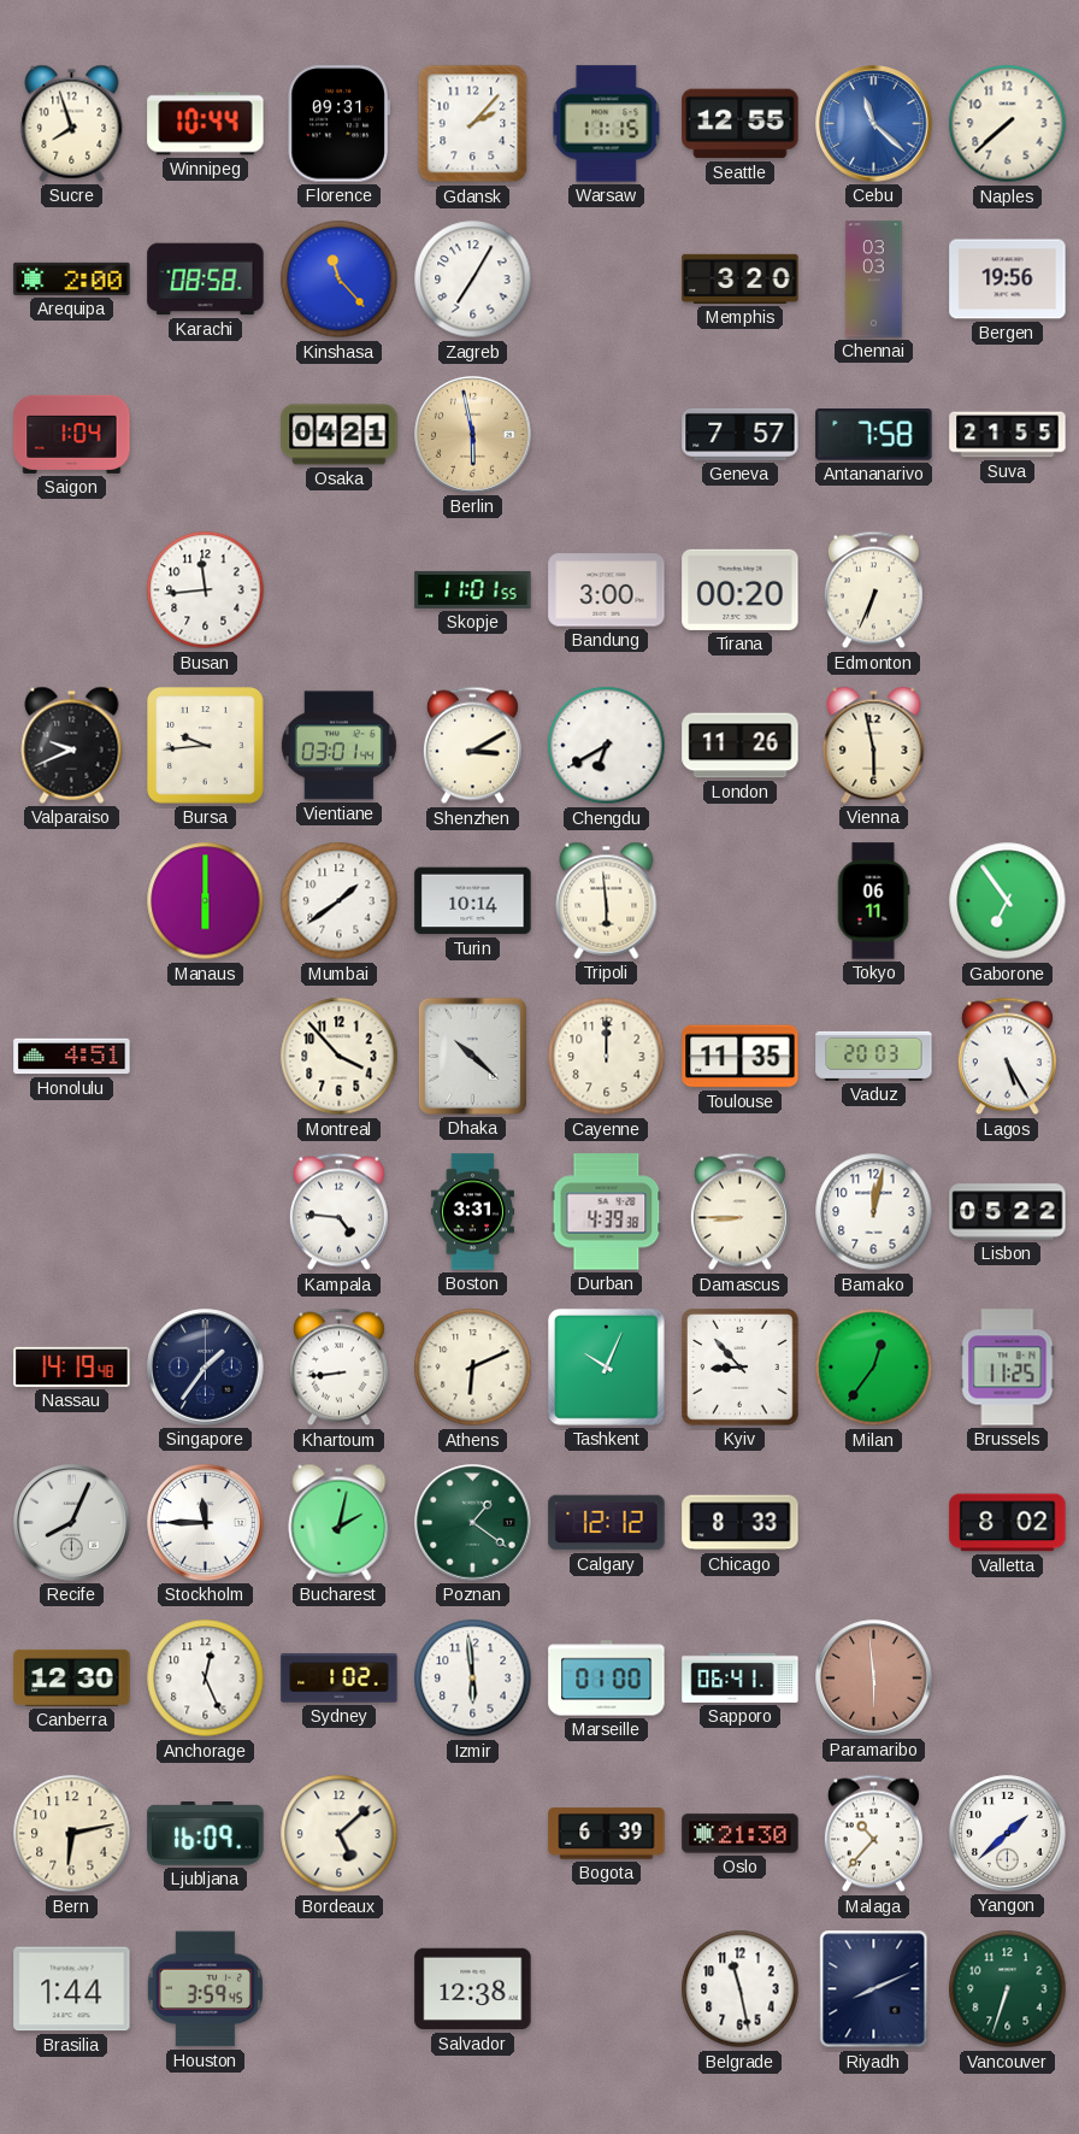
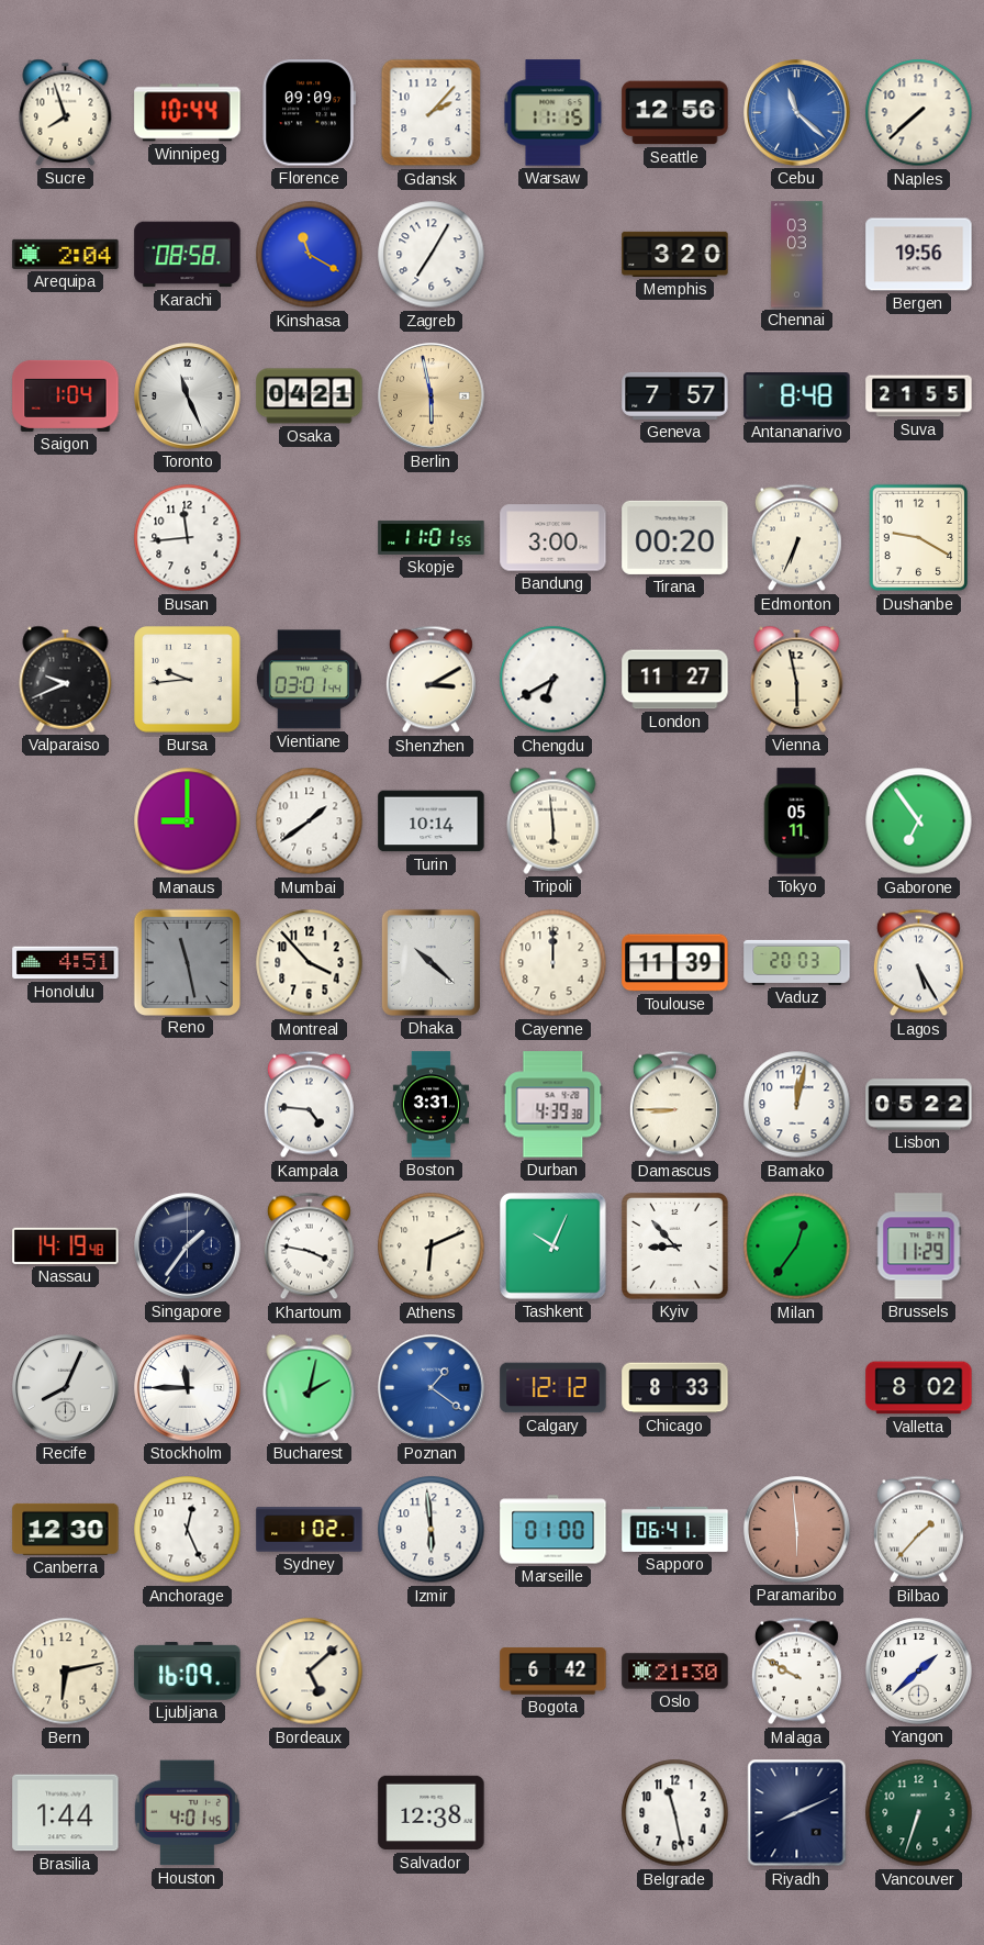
Florence: 09:31 -> 09:09 (309, 113)
Seattle: 12:55 -> 12:56 (675, 113)
Arequipa: 2:00 -> 2:04 (66, 254)
Kinshasa: 11:23 -> 11:20 (310, 255)
Toronto: none -> 11:26 (188, 396)
Antananarivo: 7:58 -> 8:48 (797, 396)
Dushanbe: none -> 9:20 (918, 538)
London: 11:26 -> 11:27 (675, 680)
Manaus: 6:00 -> 9:00 (188, 821)
Tokyo: 06:11 -> 05:11 (796, 821)
Reno: none -> 11:28 (187, 962)
Toulouse: 11:35 -> 11:39 (675, 963)
Khartoum: 8:44 -> 3:47 (309, 1247)
Brussels: 11:25 -> 11:29 (919, 1247)
Poznan dial: green -> blue (432, 1388)
Bilbao: none -> 1:37 (918, 1530)
Bogota: 6:39 -> 6:42 (553, 1672)
Malaga: 10:37 -> 9:50 (796, 1672)
Houston: 3:59 -> 4:01 (187, 1813)
